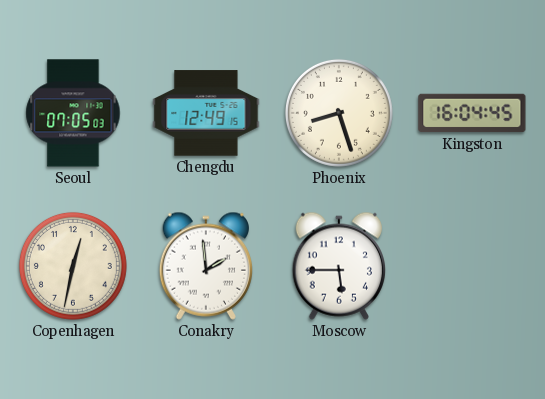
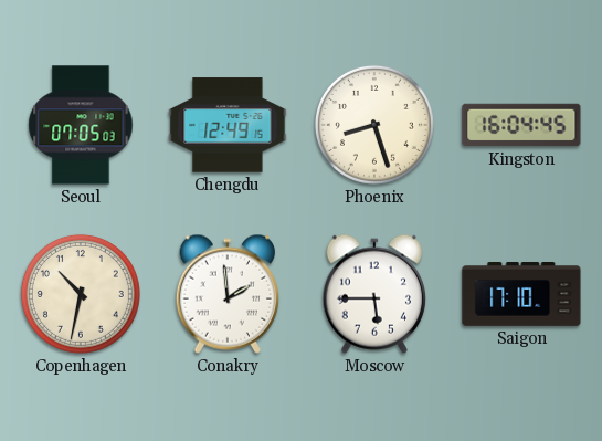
Copenhagen: 12:32 -> 10:32 (81, 294)
Saigon: none -> 17:10 (521, 295)
